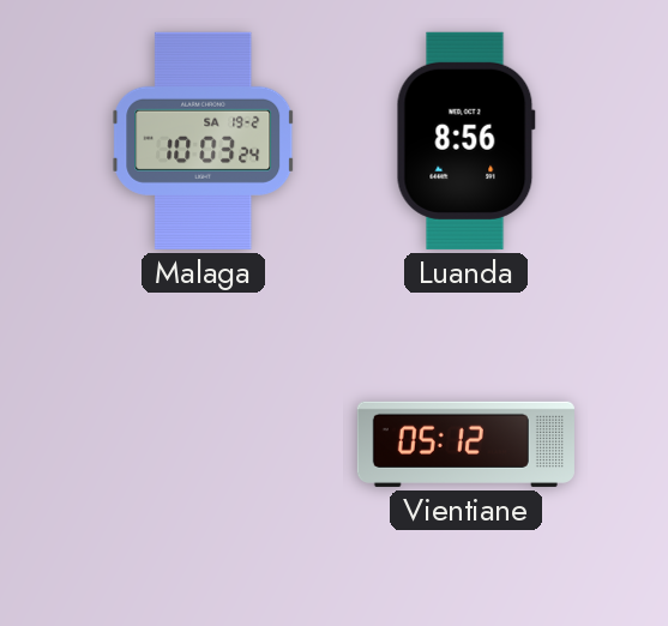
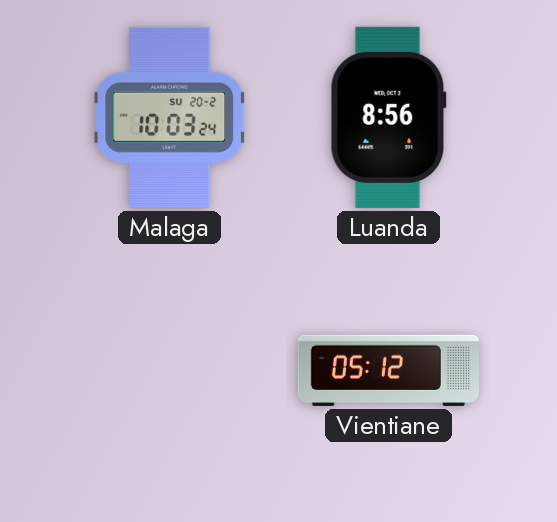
Malaga date: SA 19-2 -> SU 20-2 (170, 117)
